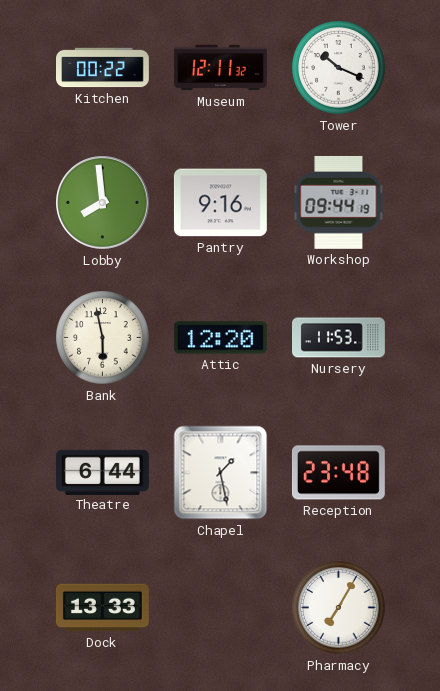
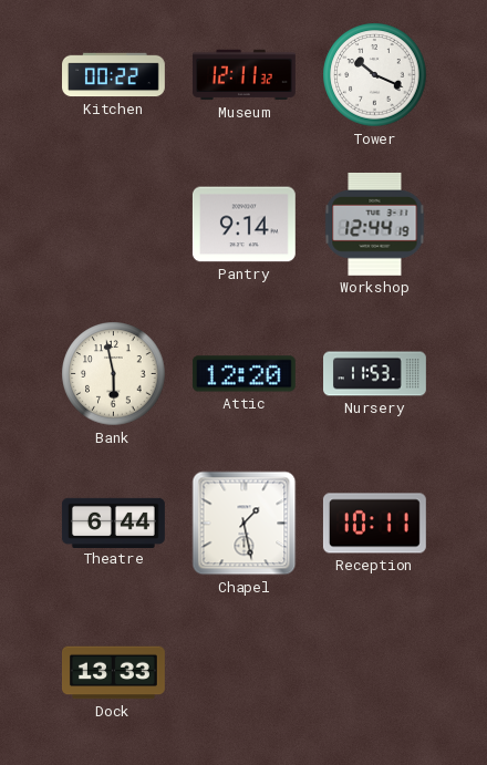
Lobby: 7:59 -> none (103, 203)
Pantry: 9:16 -> 9:14 (244, 225)
Workshop: 09:44 -> 12:44 (375, 224)
Reception: 23:48 -> 10:11 (374, 524)
Pharmacy: 7:05 -> none (339, 608)
